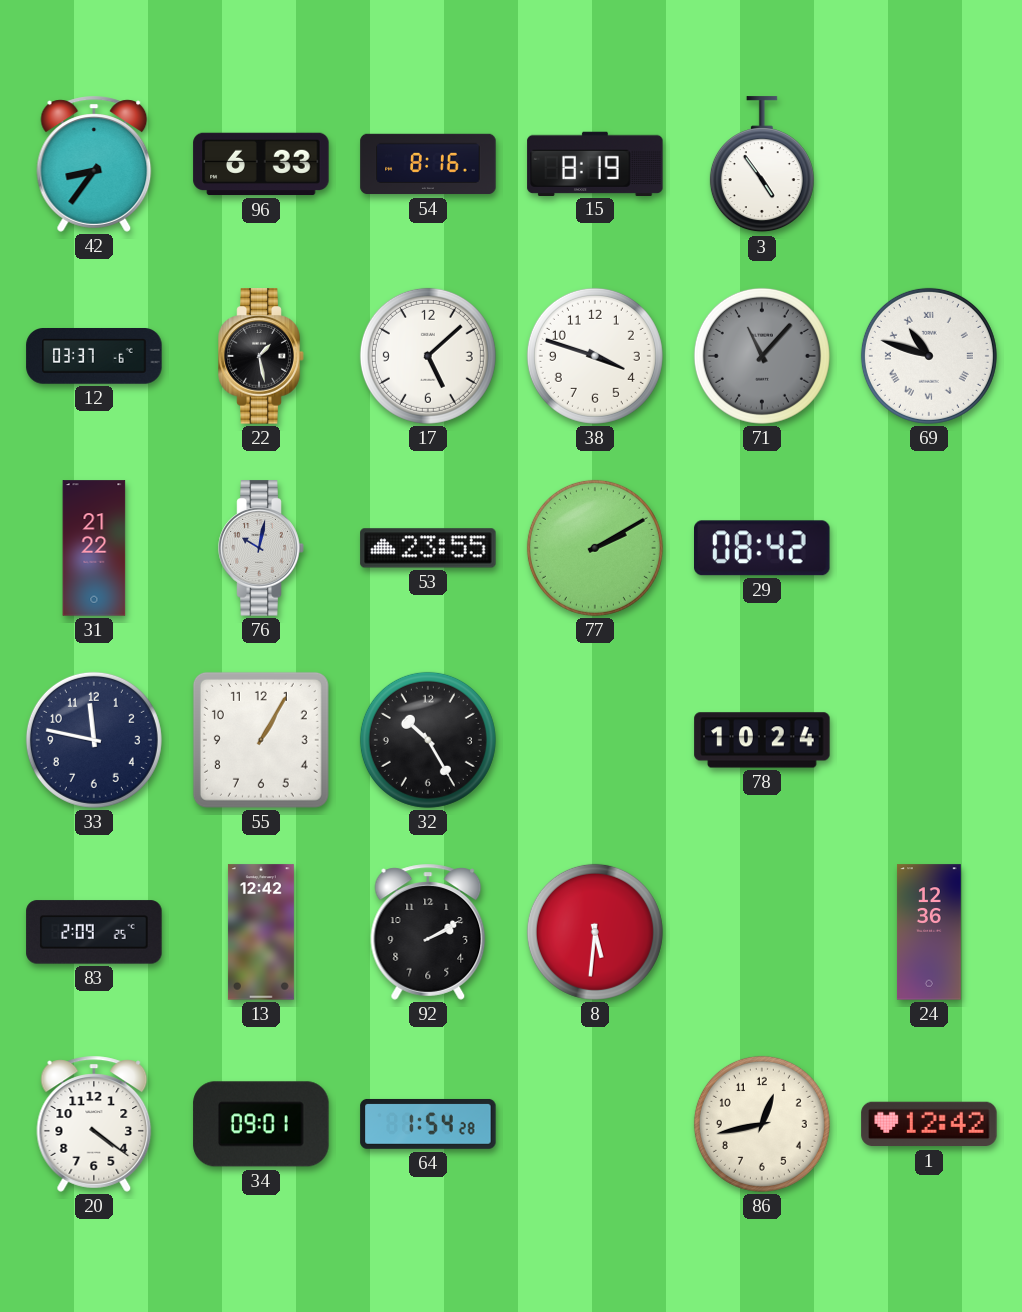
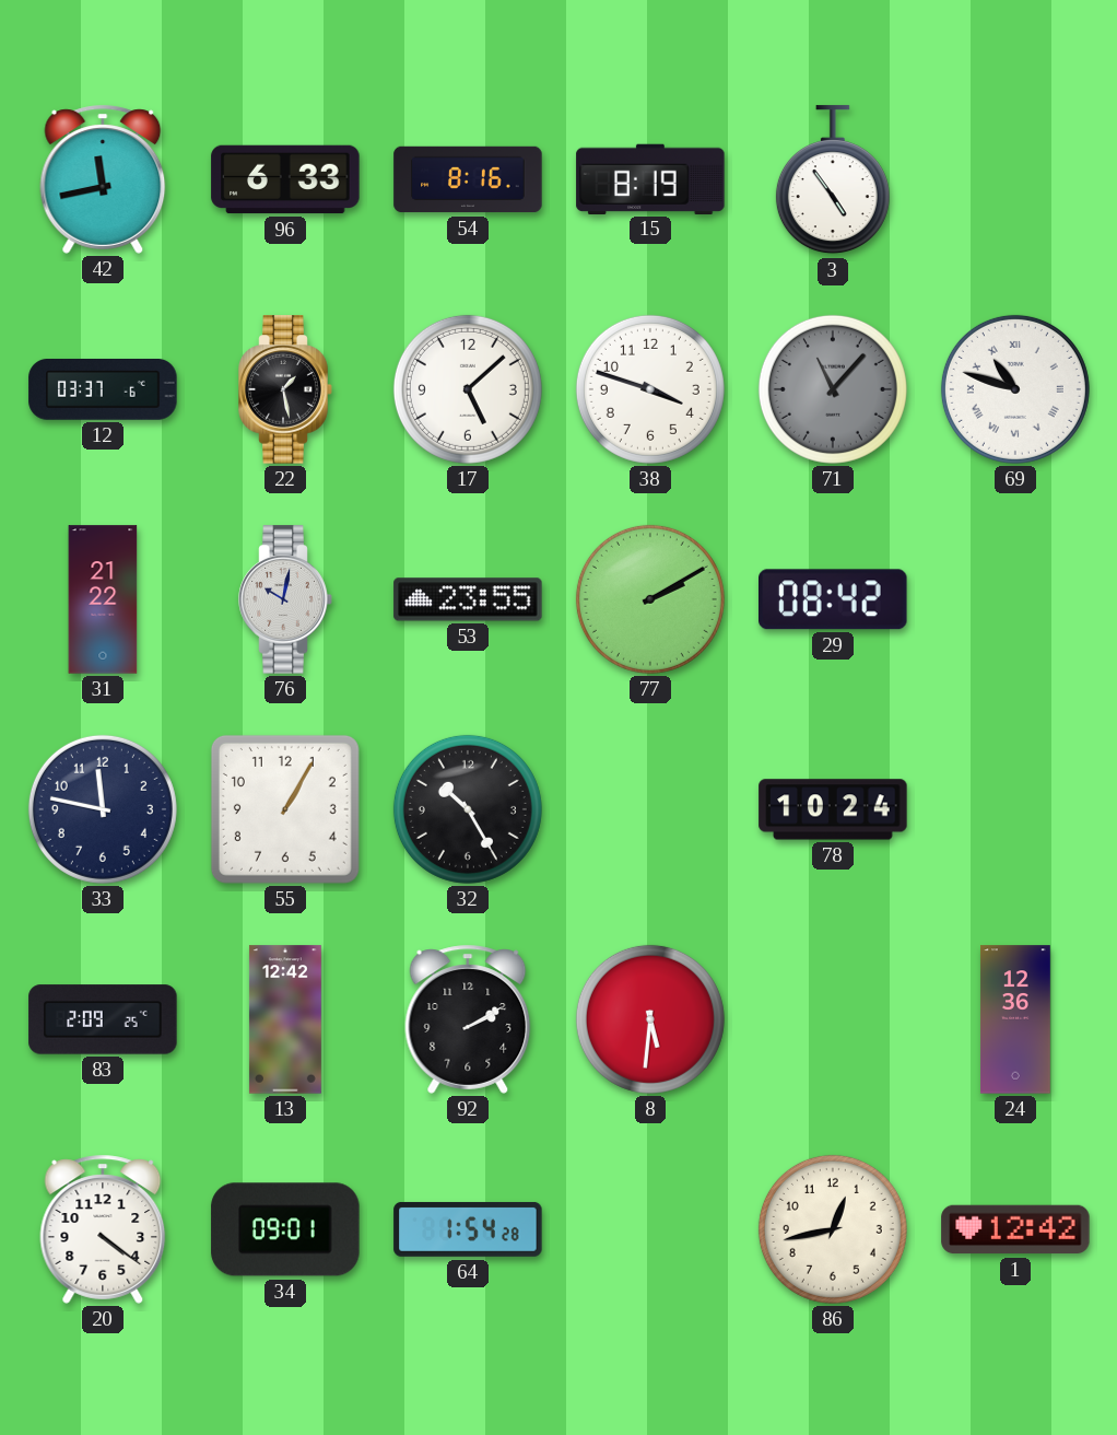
42: 8:36 -> 11:43 (103, 179)
